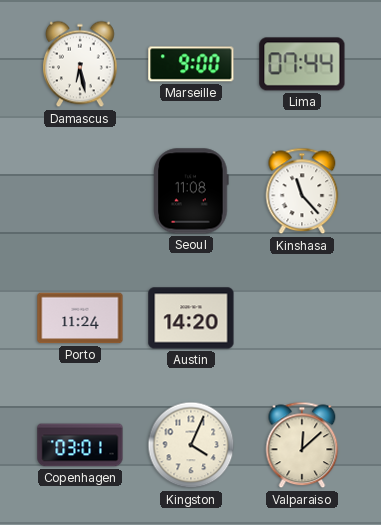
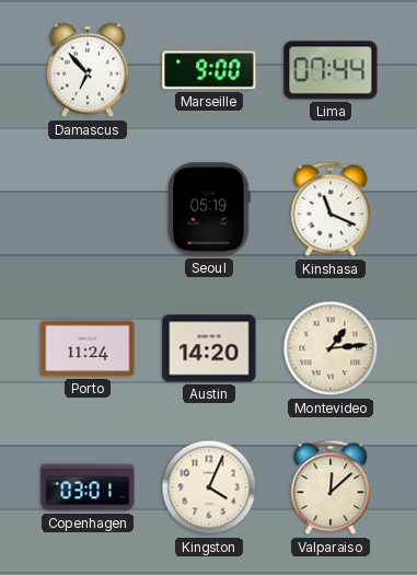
Damascus: 6:28 -> 6:53 (89, 70)
Seoul: 11:08 -> 05:19 (209, 209)
Kinshasa: 11:23 -> 11:19 (331, 209)
Montevideo: none -> 1:14 (331, 348)
